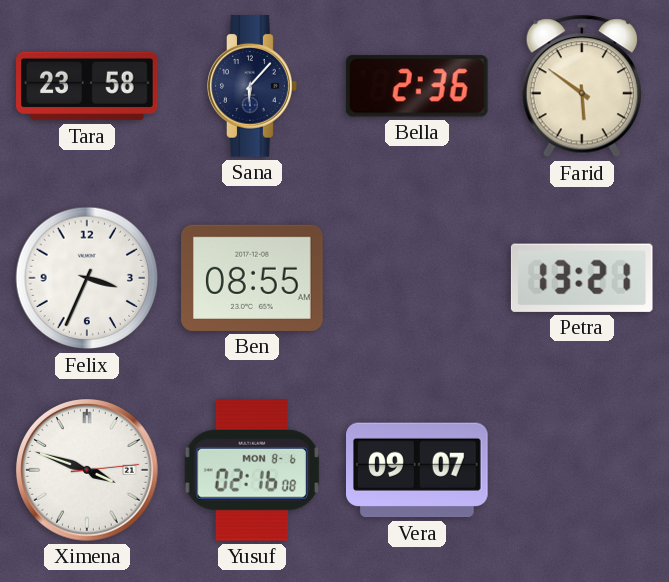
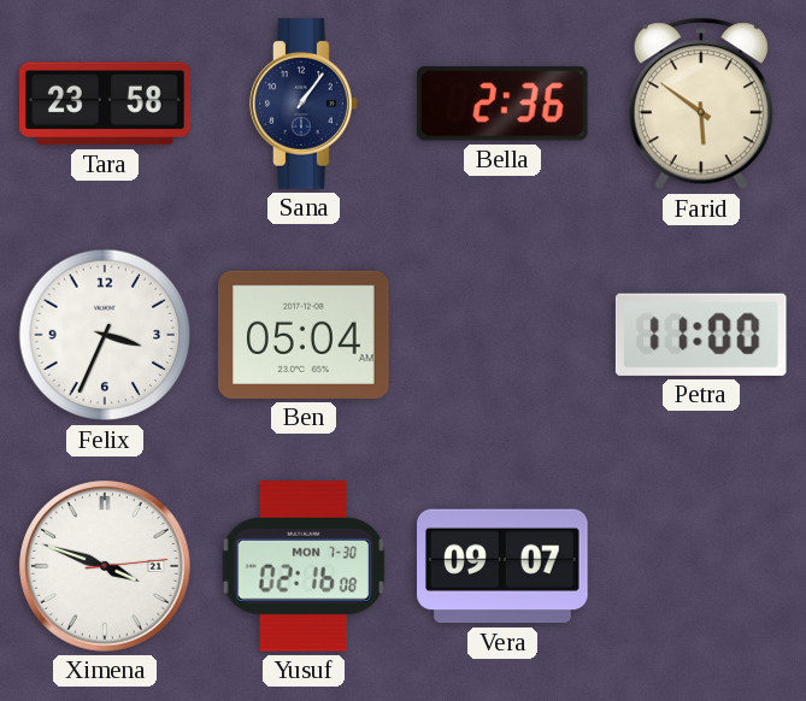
Sana: 6:07 -> 1:06 (304, 104)
Ben: 08:55 -> 05:04 (304, 335)
Petra: 13:21 -> 11:00 (701, 335)
Yusuf date: MON 8-6 -> MON 7-30 (302, 566)
